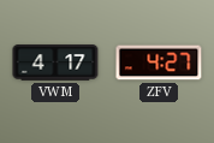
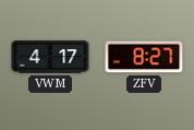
ZFV: 4:27 -> 8:27 (144, 57)
